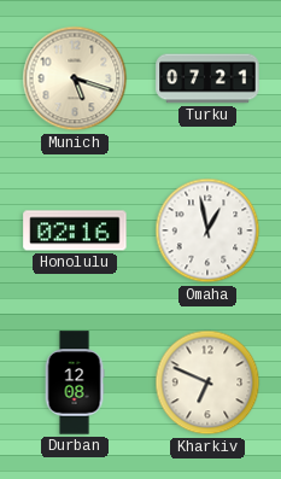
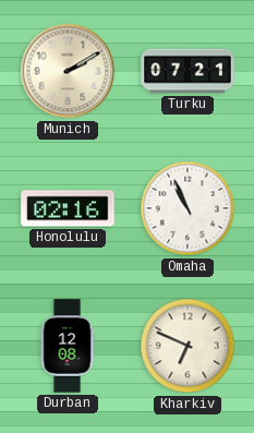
Munich: 5:18 -> 2:10 (68, 71)
Omaha: 12:58 -> 10:56 (188, 208)
